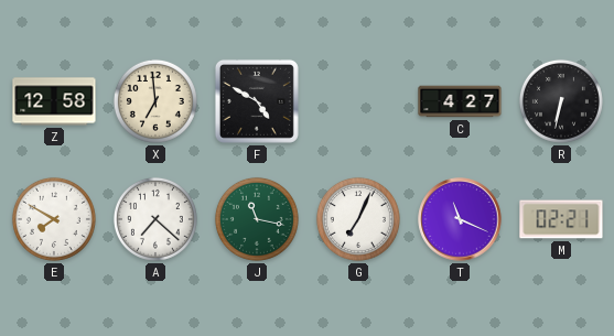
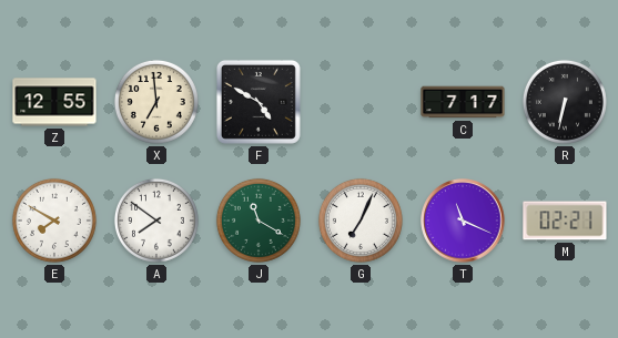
Z: 12:58 -> 12:55 (54, 102)
C: 4:27 -> 7:17 (463, 102)
A: 7:22 -> 7:51 (156, 221)
J: 11:17 -> 11:20 (259, 221)
